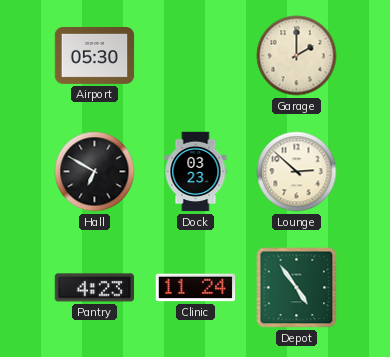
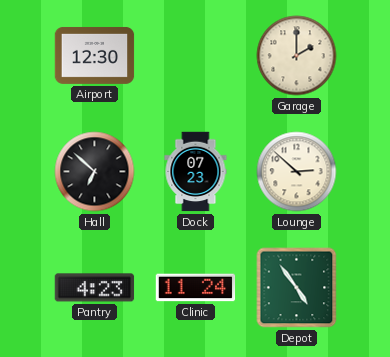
Airport: 05:30 -> 12:30 (95, 55)
Hall: 6:50 -> 6:52 (95, 172)
Dock: 03:23 -> 07:23 (196, 172)
